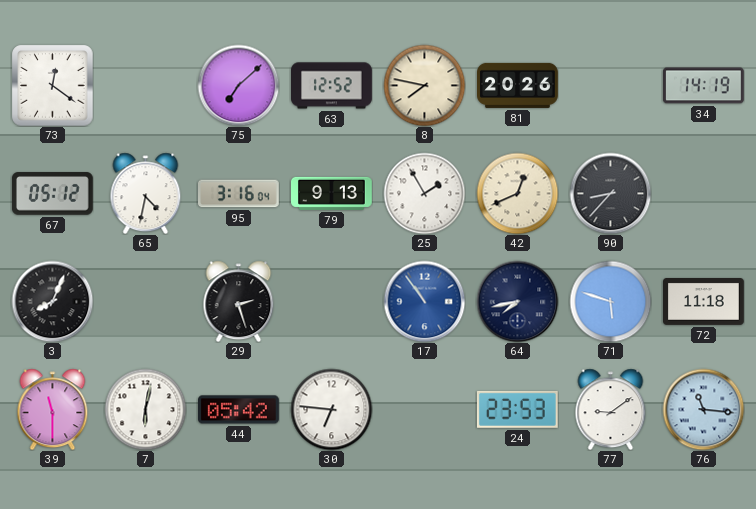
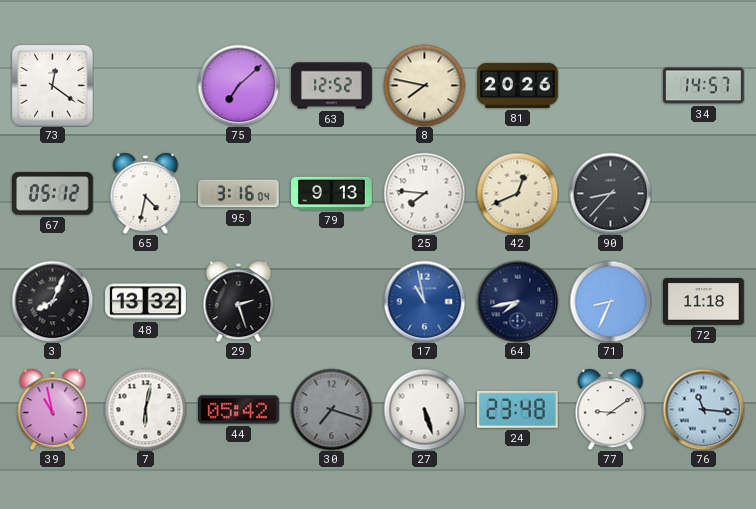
34: 14:19 -> 14:57 (704, 86)
25: 1:55 -> 7:46 (424, 193)
48: none -> 13:32 (146, 302)
17: 10:54 -> 10:58 (424, 301)
71: 5:48 -> 8:34 (610, 301)
39: 11:30 -> 10:58 (53, 409)
30: 6:46 -> 7:18 (331, 409)
30 dial: white -> grey (331, 409)
27: none -> 5:27 (424, 409)
24: 23:53 -> 23:48 (517, 409)
